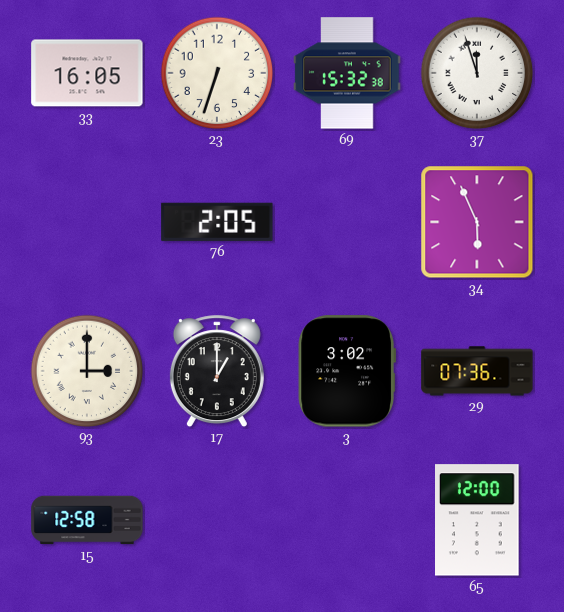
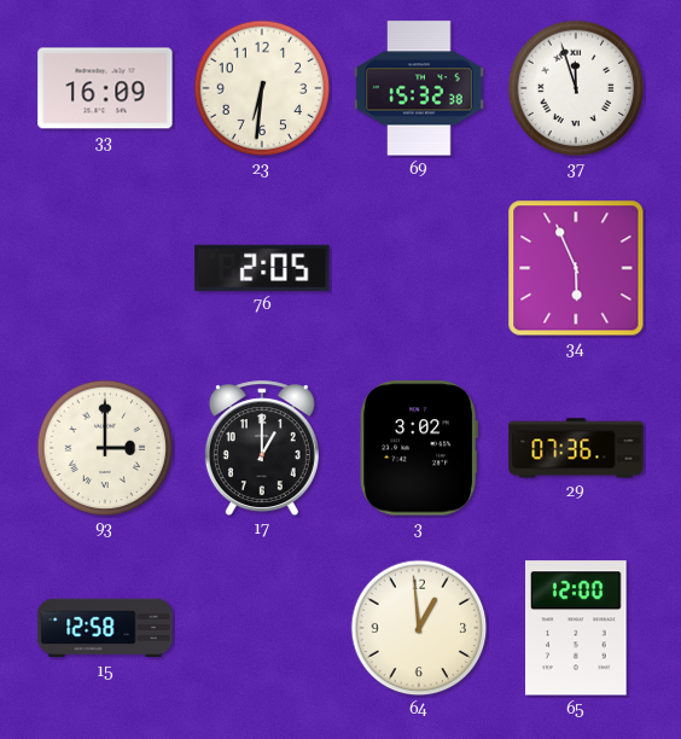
33: 16:05 -> 16:09 (105, 88)
23: 6:33 -> 6:31 (262, 88)
64: none -> 12:59 (419, 628)
